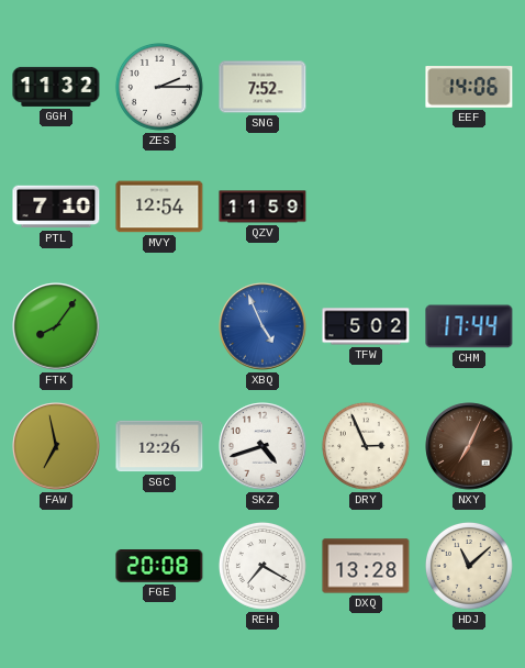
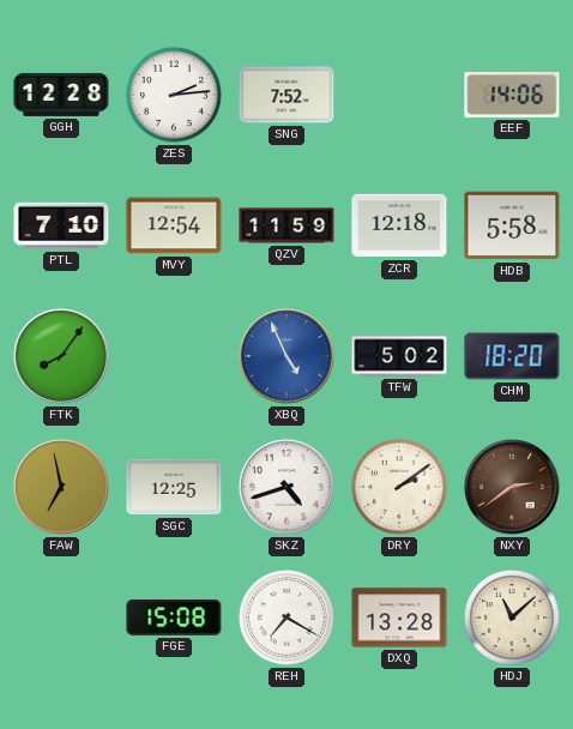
GGH: 11:32 -> 12:28 (61, 95)
ZES: 2:15 -> 2:14 (174, 95)
ZCR: none -> 12:18 (399, 225)
HDB: none -> 5:58 (512, 225)
CHM: 17:44 -> 18:20 (512, 356)
SGC: 12:26 -> 12:25 (174, 487)
DRY: 2:56 -> 2:09 (399, 487)
NXY: 7:04 -> 2:39 (512, 487)
FGE: 20:08 -> 15:08 (174, 617)
